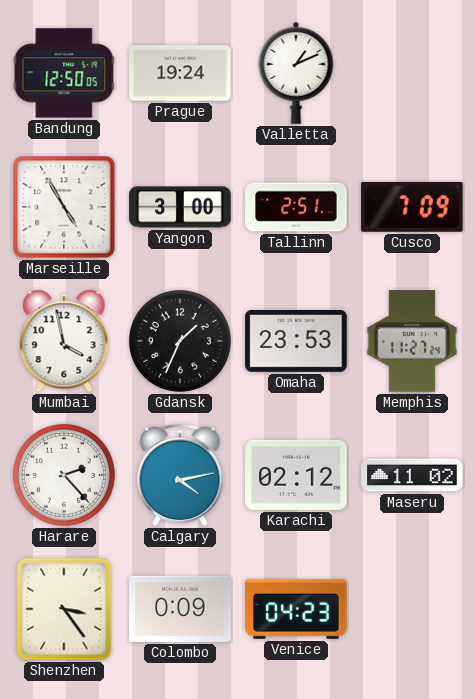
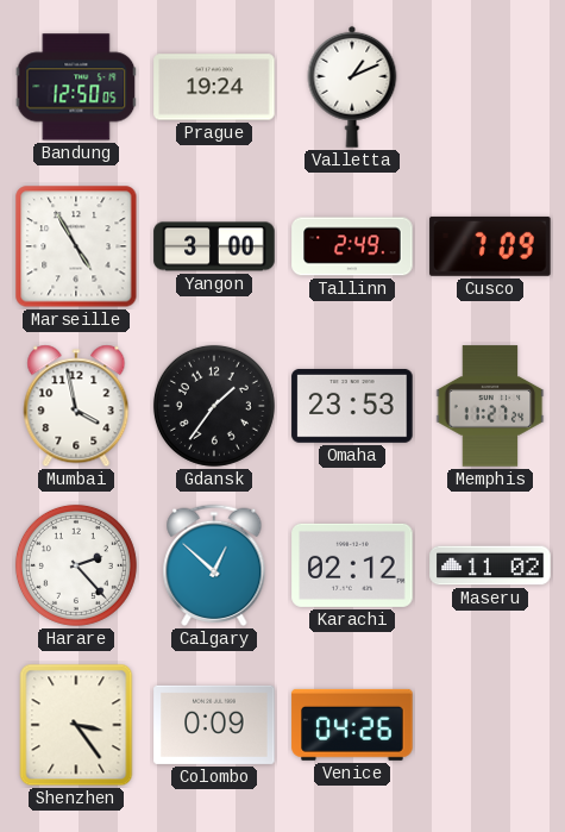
Tallinn: 2:51 -> 2:49 (352, 246)
Gdansk: 1:34 -> 1:36 (214, 406)
Calgary: 4:13 -> 12:52 (214, 565)
Venice: 04:23 -> 04:26 (352, 725)
